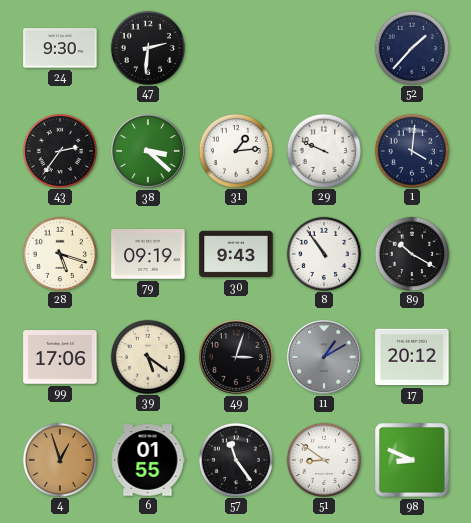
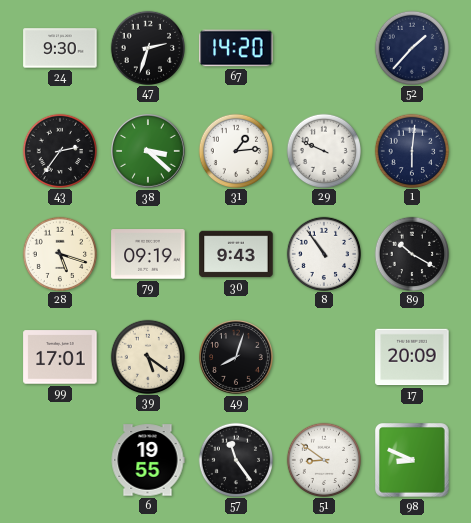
47: 2:31 -> 2:33 (147, 47)
67: none -> 14:20 (236, 48)
1: 4:01 -> 6:01 (411, 150)
99: 17:06 -> 17:01 (60, 357)
49: 3:03 -> 8:03 (237, 358)
11: 1:10 -> none (325, 358)
17: 20:12 -> 20:09 (412, 357)
4: 12:57 -> none (59, 459)
6: 01:55 -> 19:55 (148, 460)
